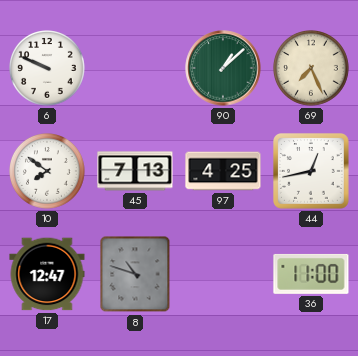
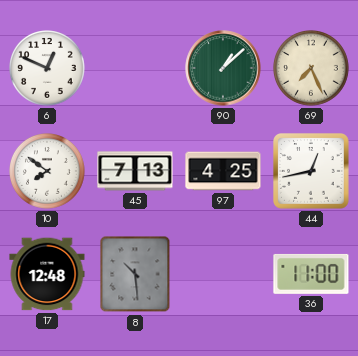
6: 9:49 -> 12:49 (48, 69)
17: 12:47 -> 12:48 (47, 274)
8: 10:48 -> 10:29 (135, 274)
